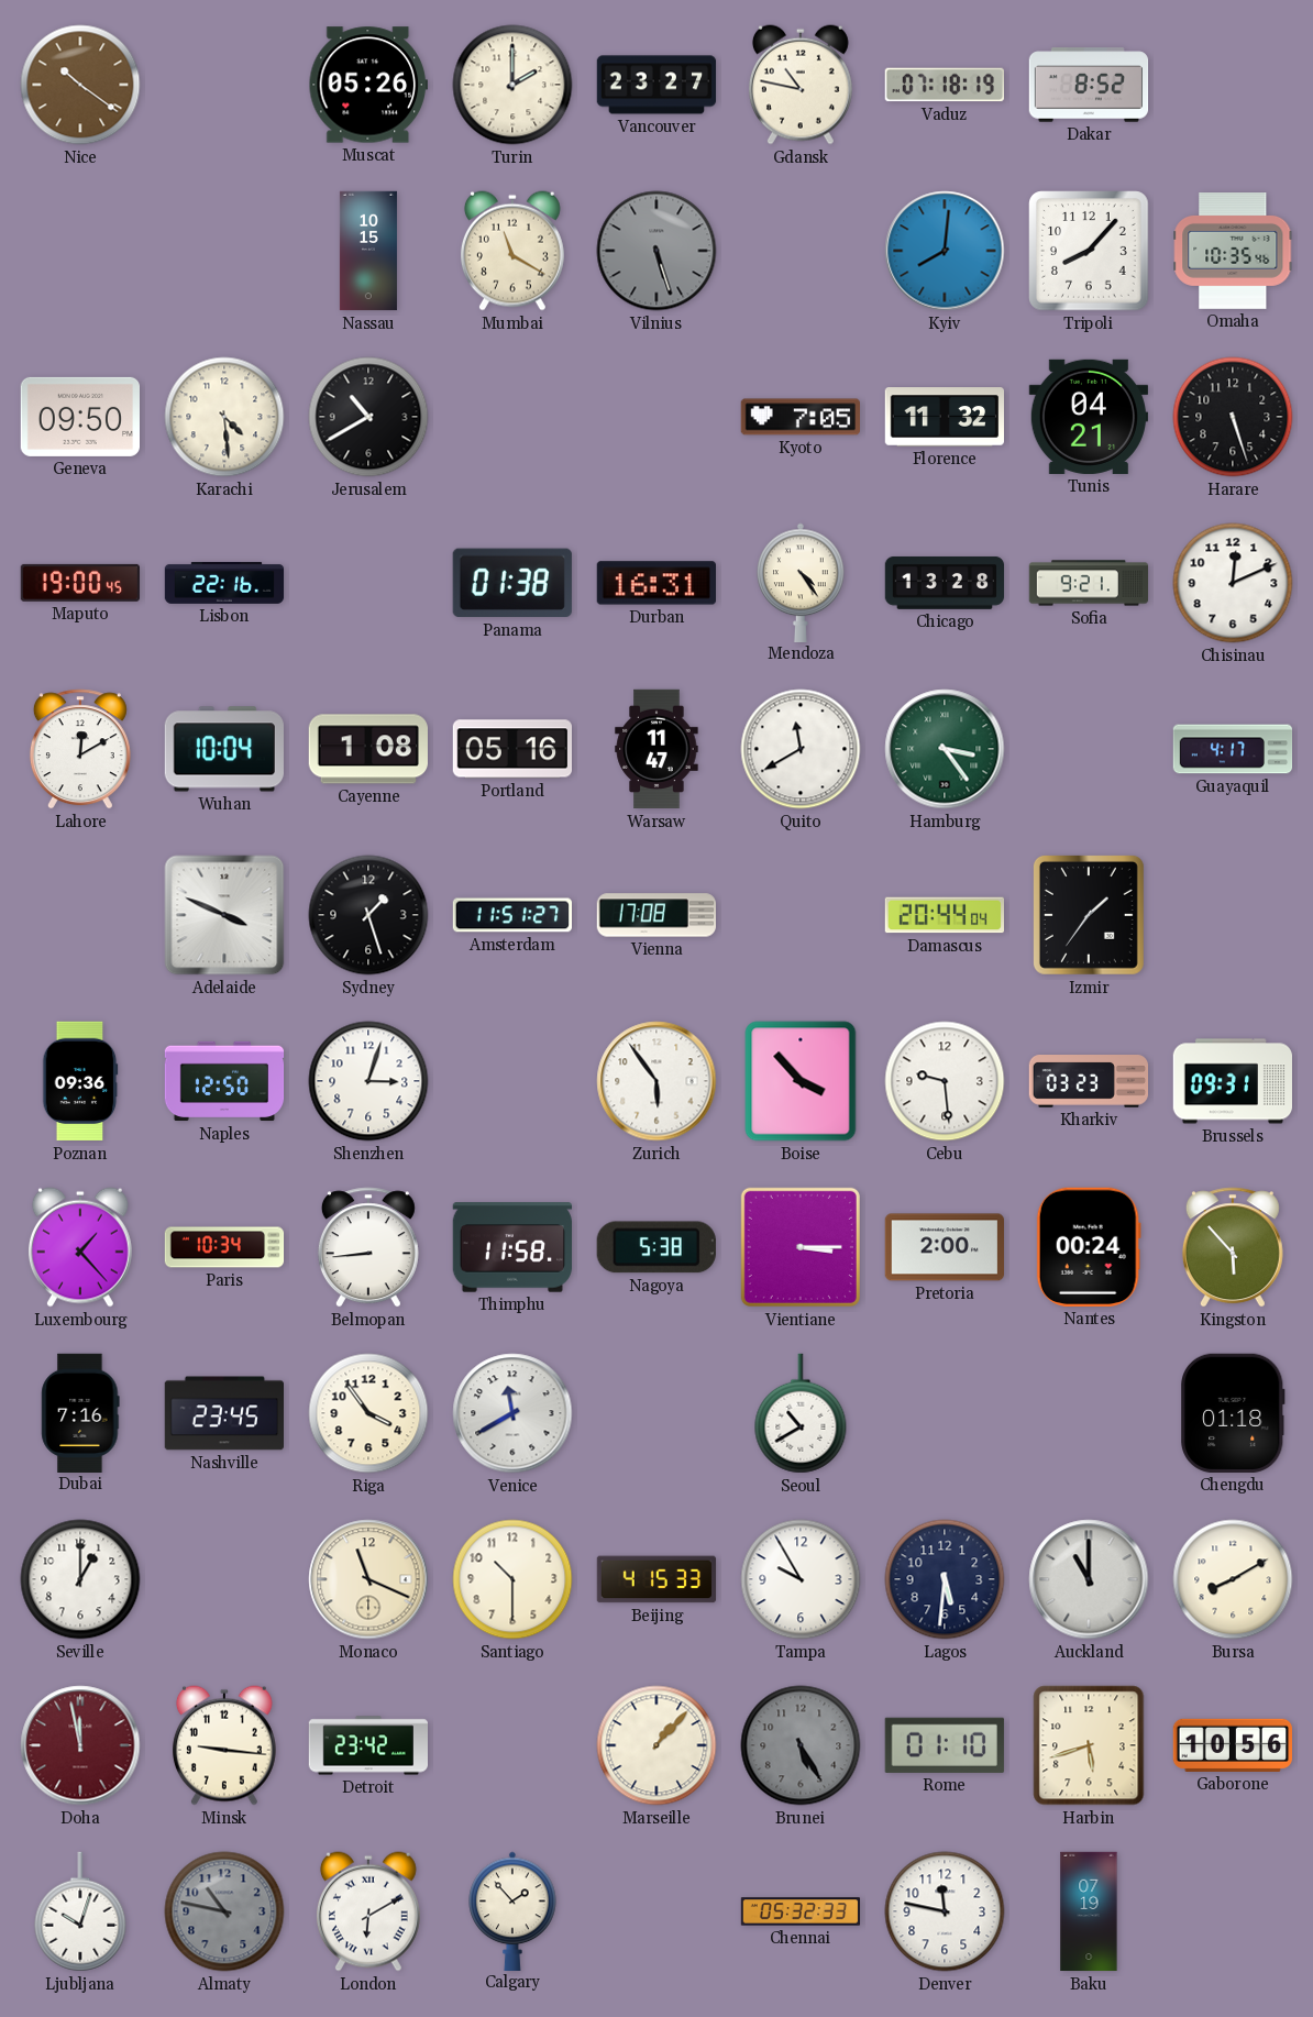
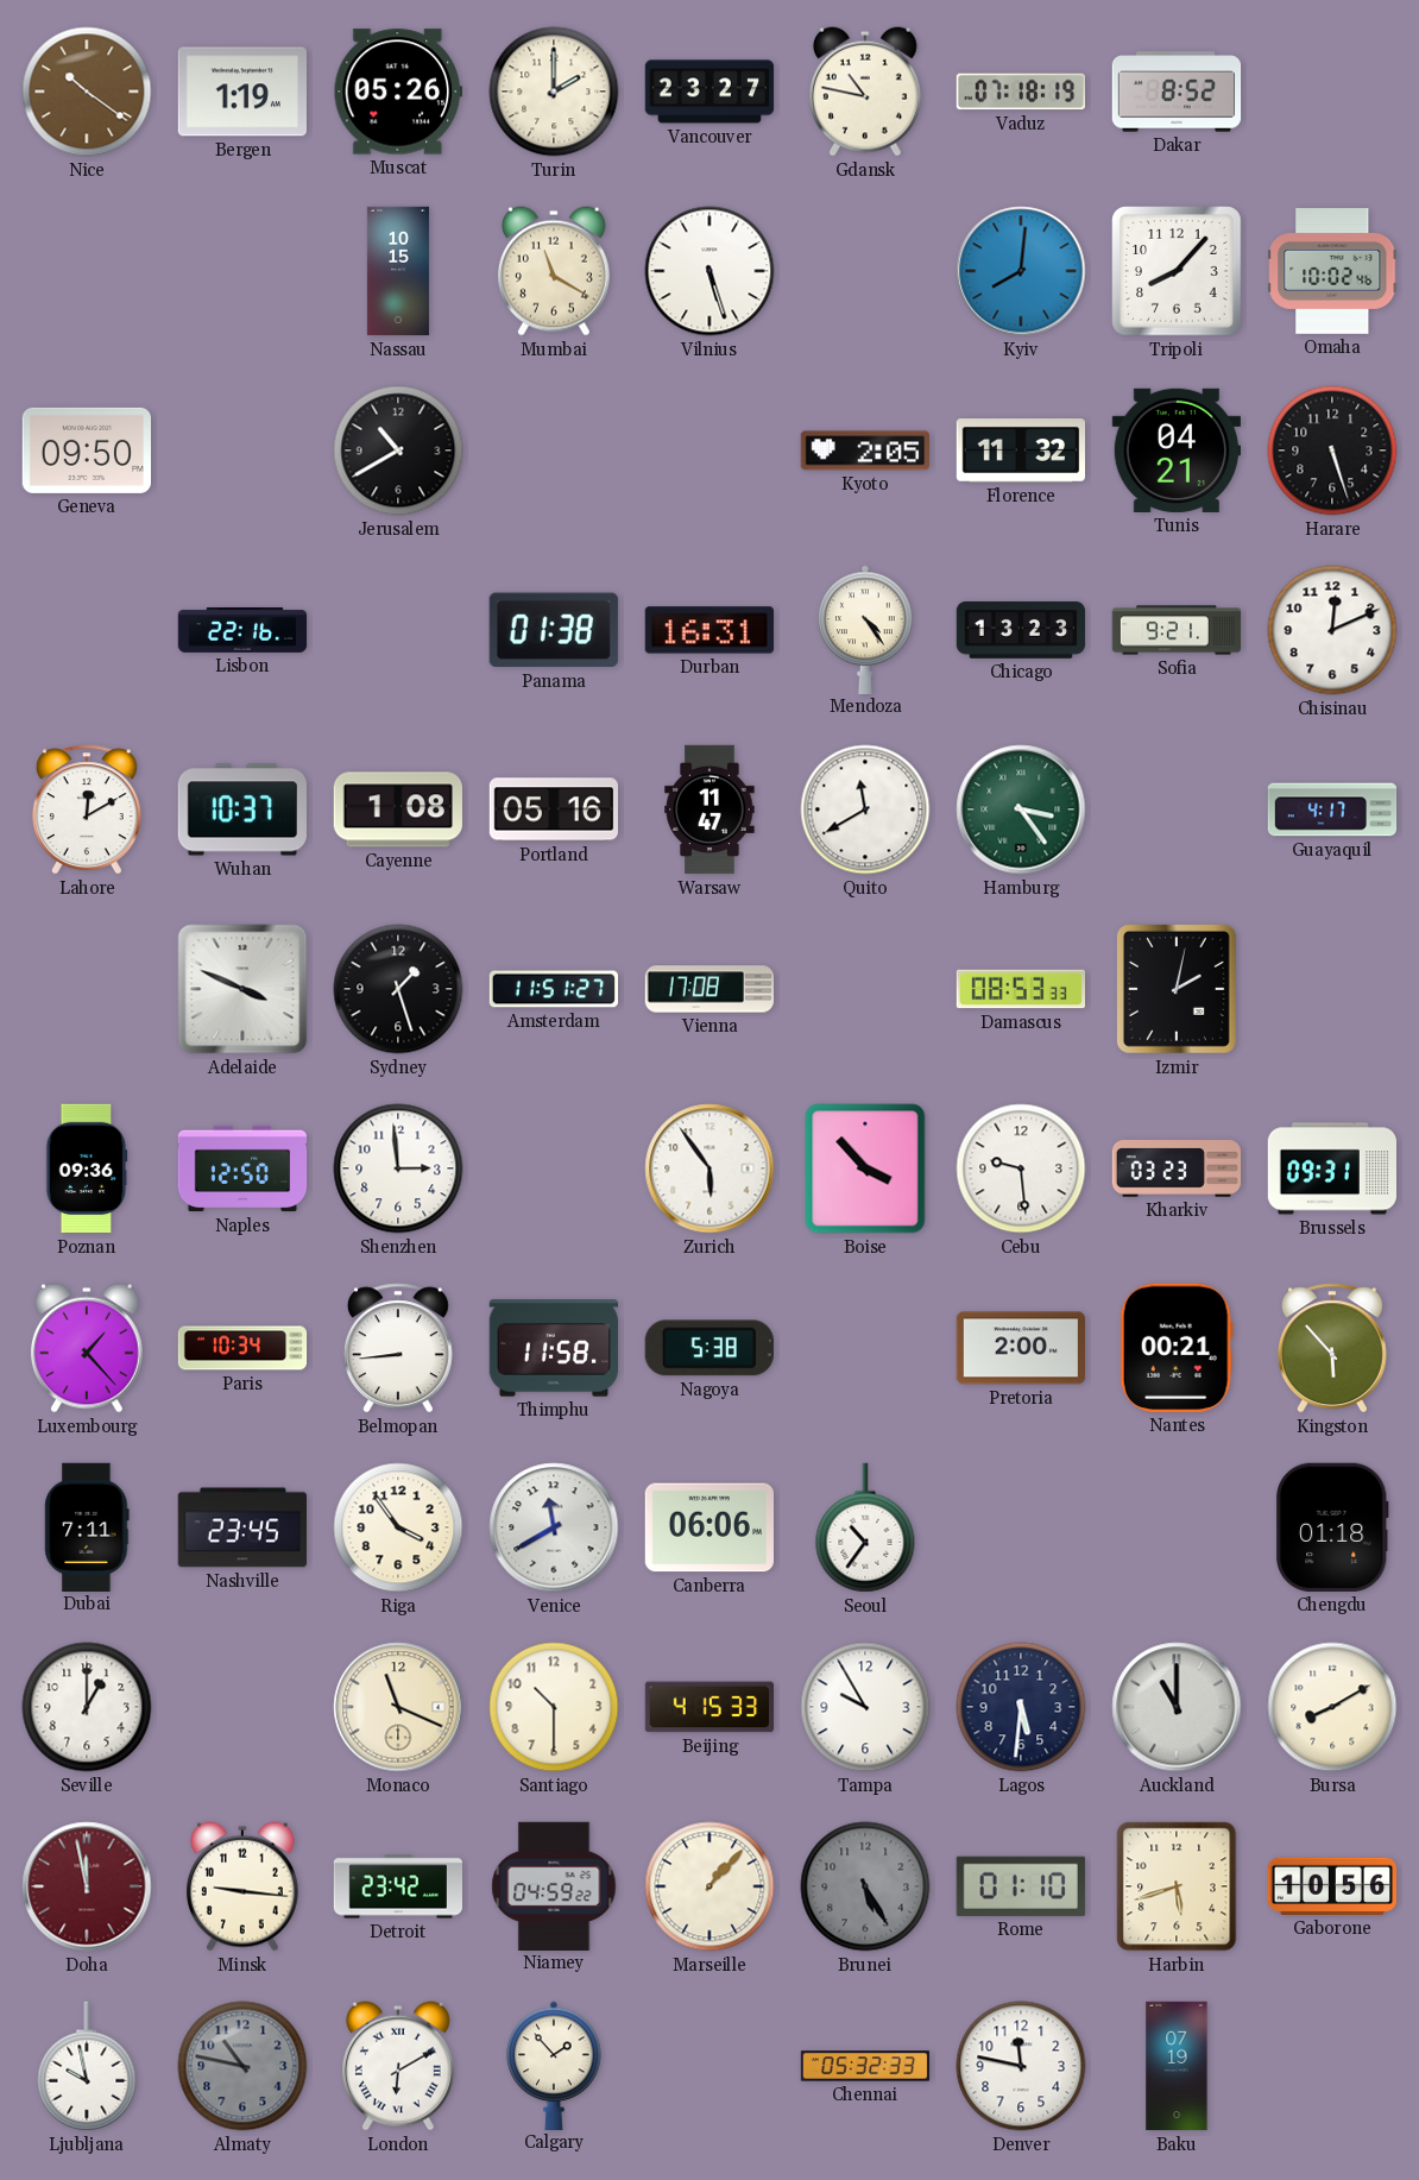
Bergen: none -> 1:19 (242, 92)
Vilnius dial: grey -> white (709, 271)
Omaha: 10:35 -> 10:02 (1332, 272)
Karachi: 4:29 -> none (224, 417)
Kyoto: 7:05 -> 2:05 (864, 451)
Maputo: 19:00 -> none (80, 583)
Chicago: 13:28 -> 13:23 (1021, 630)
Wuhan: 10:04 -> 10:37 (242, 809)
Damascus: 20:44 -> 08:53 (1020, 989)
Izmir: 1:36 -> 2:02 (1177, 989)
Shenzhen: 3:03 -> 2:59 (398, 1168)
Vientiane: 3:15 -> none (801, 1247)
Nantes: 00:24 -> 00:21 (1177, 1348)
Dubai: 7:16 -> 7:11 (87, 1526)
Canberra: none -> 06:06 (708, 1527)
Seoul: 10:40 -> 10:36 (865, 1527)
Niamey: none -> 04:59 (554, 1885)
Ljubljana: 10:03 -> 9:58 (87, 2066)
